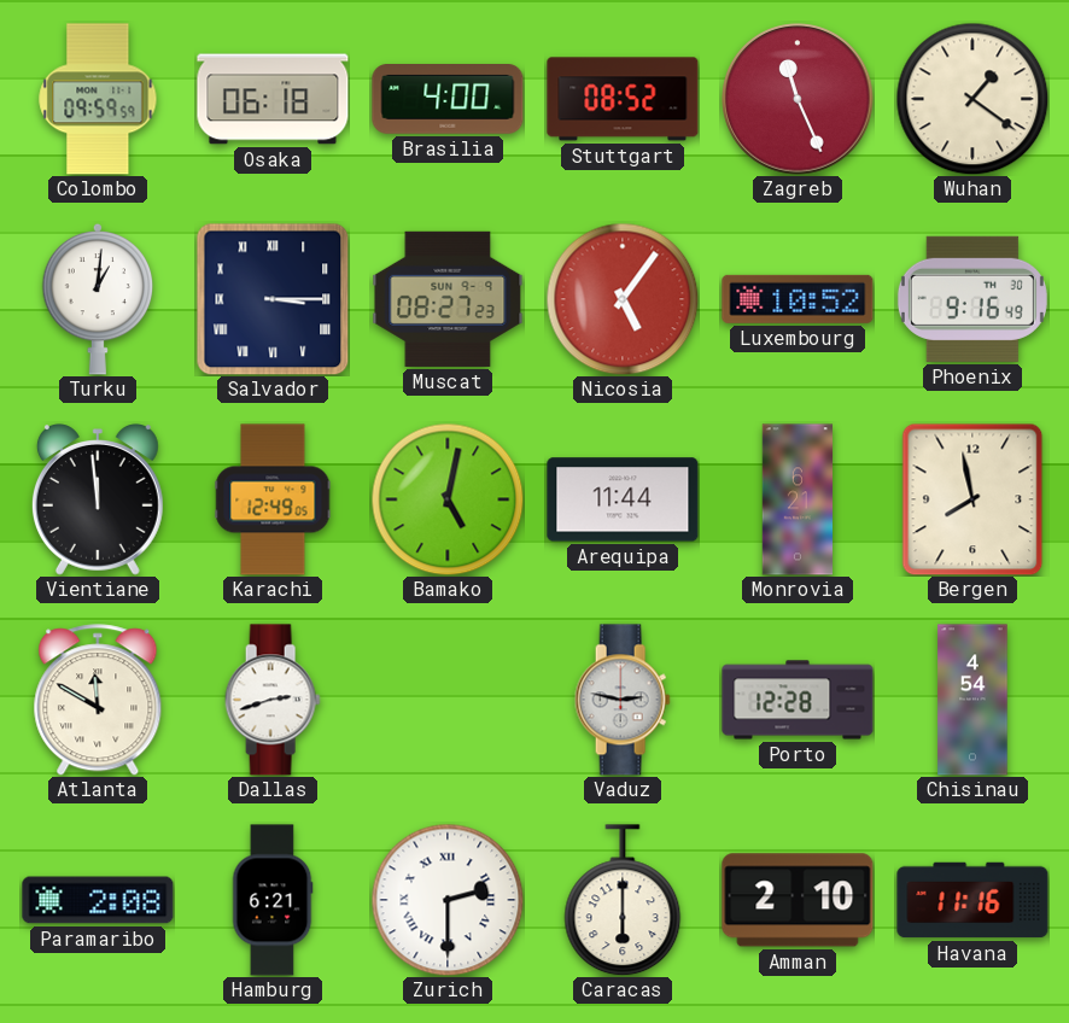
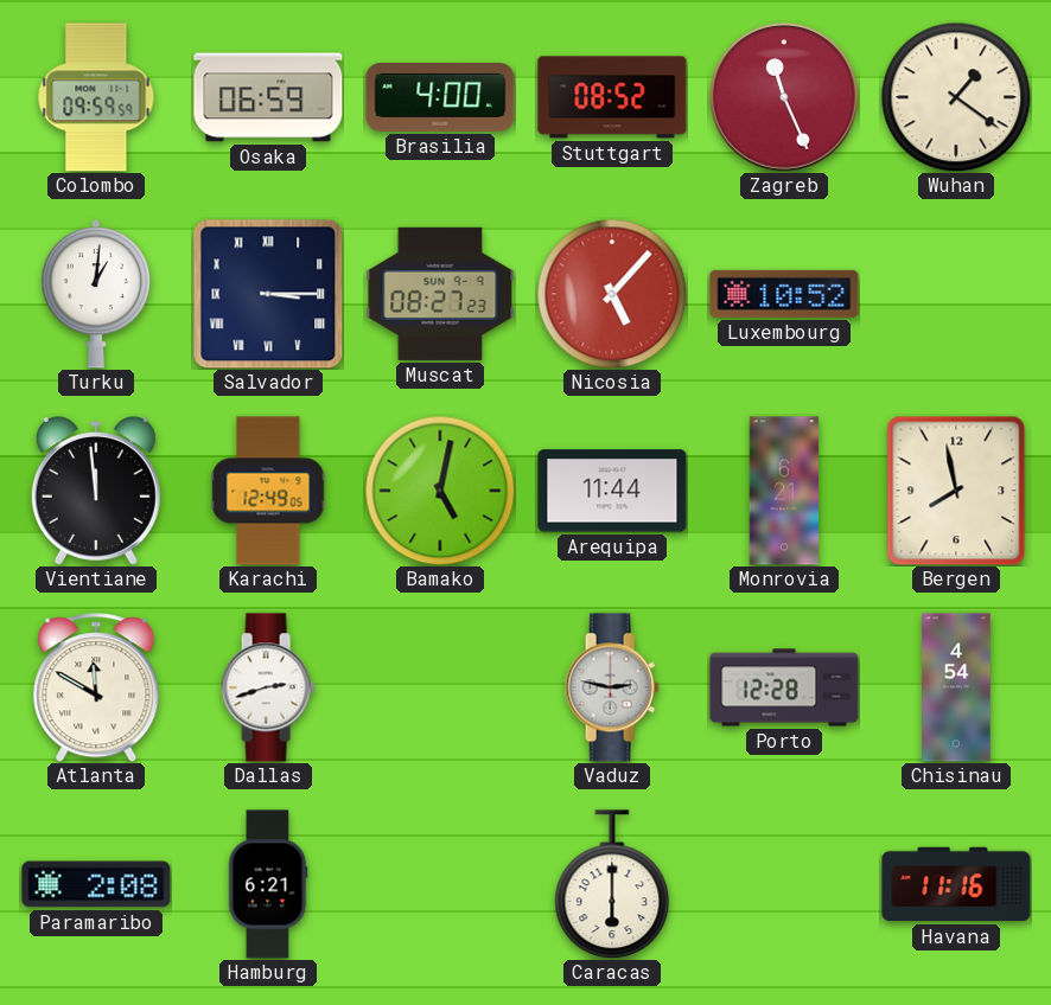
Osaka: 06:18 -> 06:59 (268, 97)
Nicosia: 5:06 -> 5:07 (612, 294)
Phoenix: 9:16 -> none (972, 299)
Zurich: 2:30 -> none (448, 900)
Amman: 2:10 -> none (798, 900)
